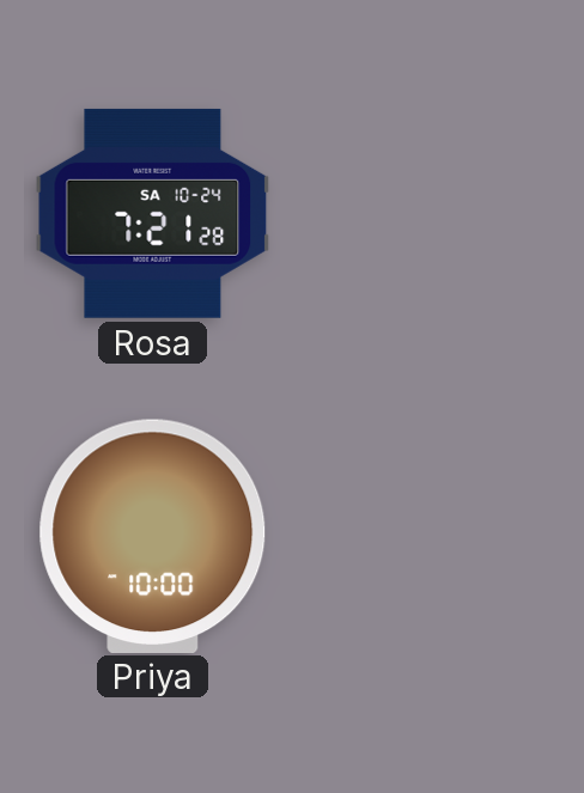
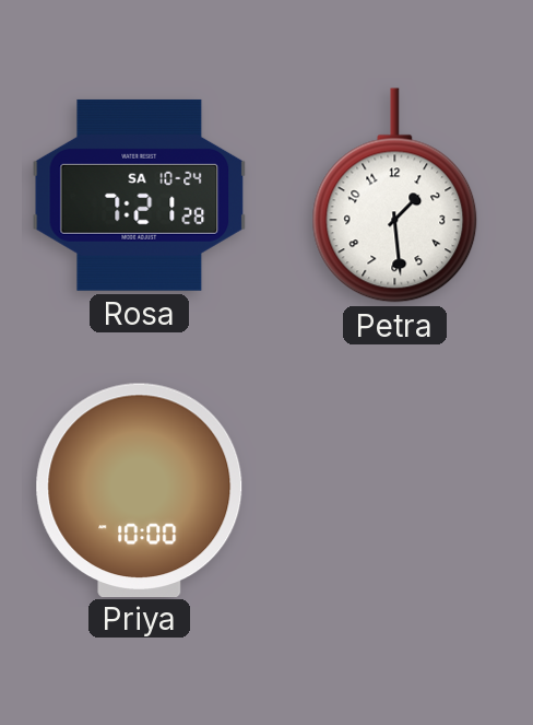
Petra: none -> 1:29 (395, 196)
